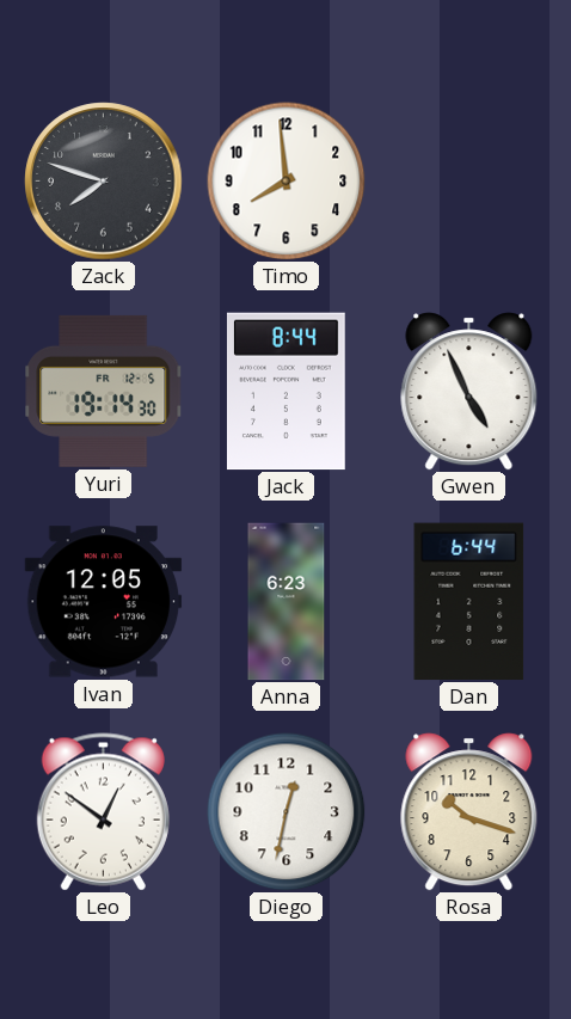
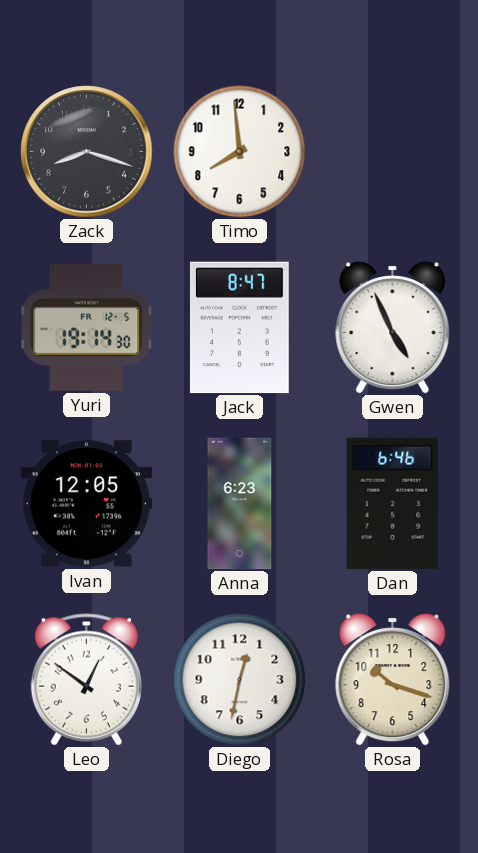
Zack: 7:48 -> 8:18 (87, 152)
Jack: 8:44 -> 8:47 (239, 328)
Dan: 6:44 -> 6:46 (393, 504)
